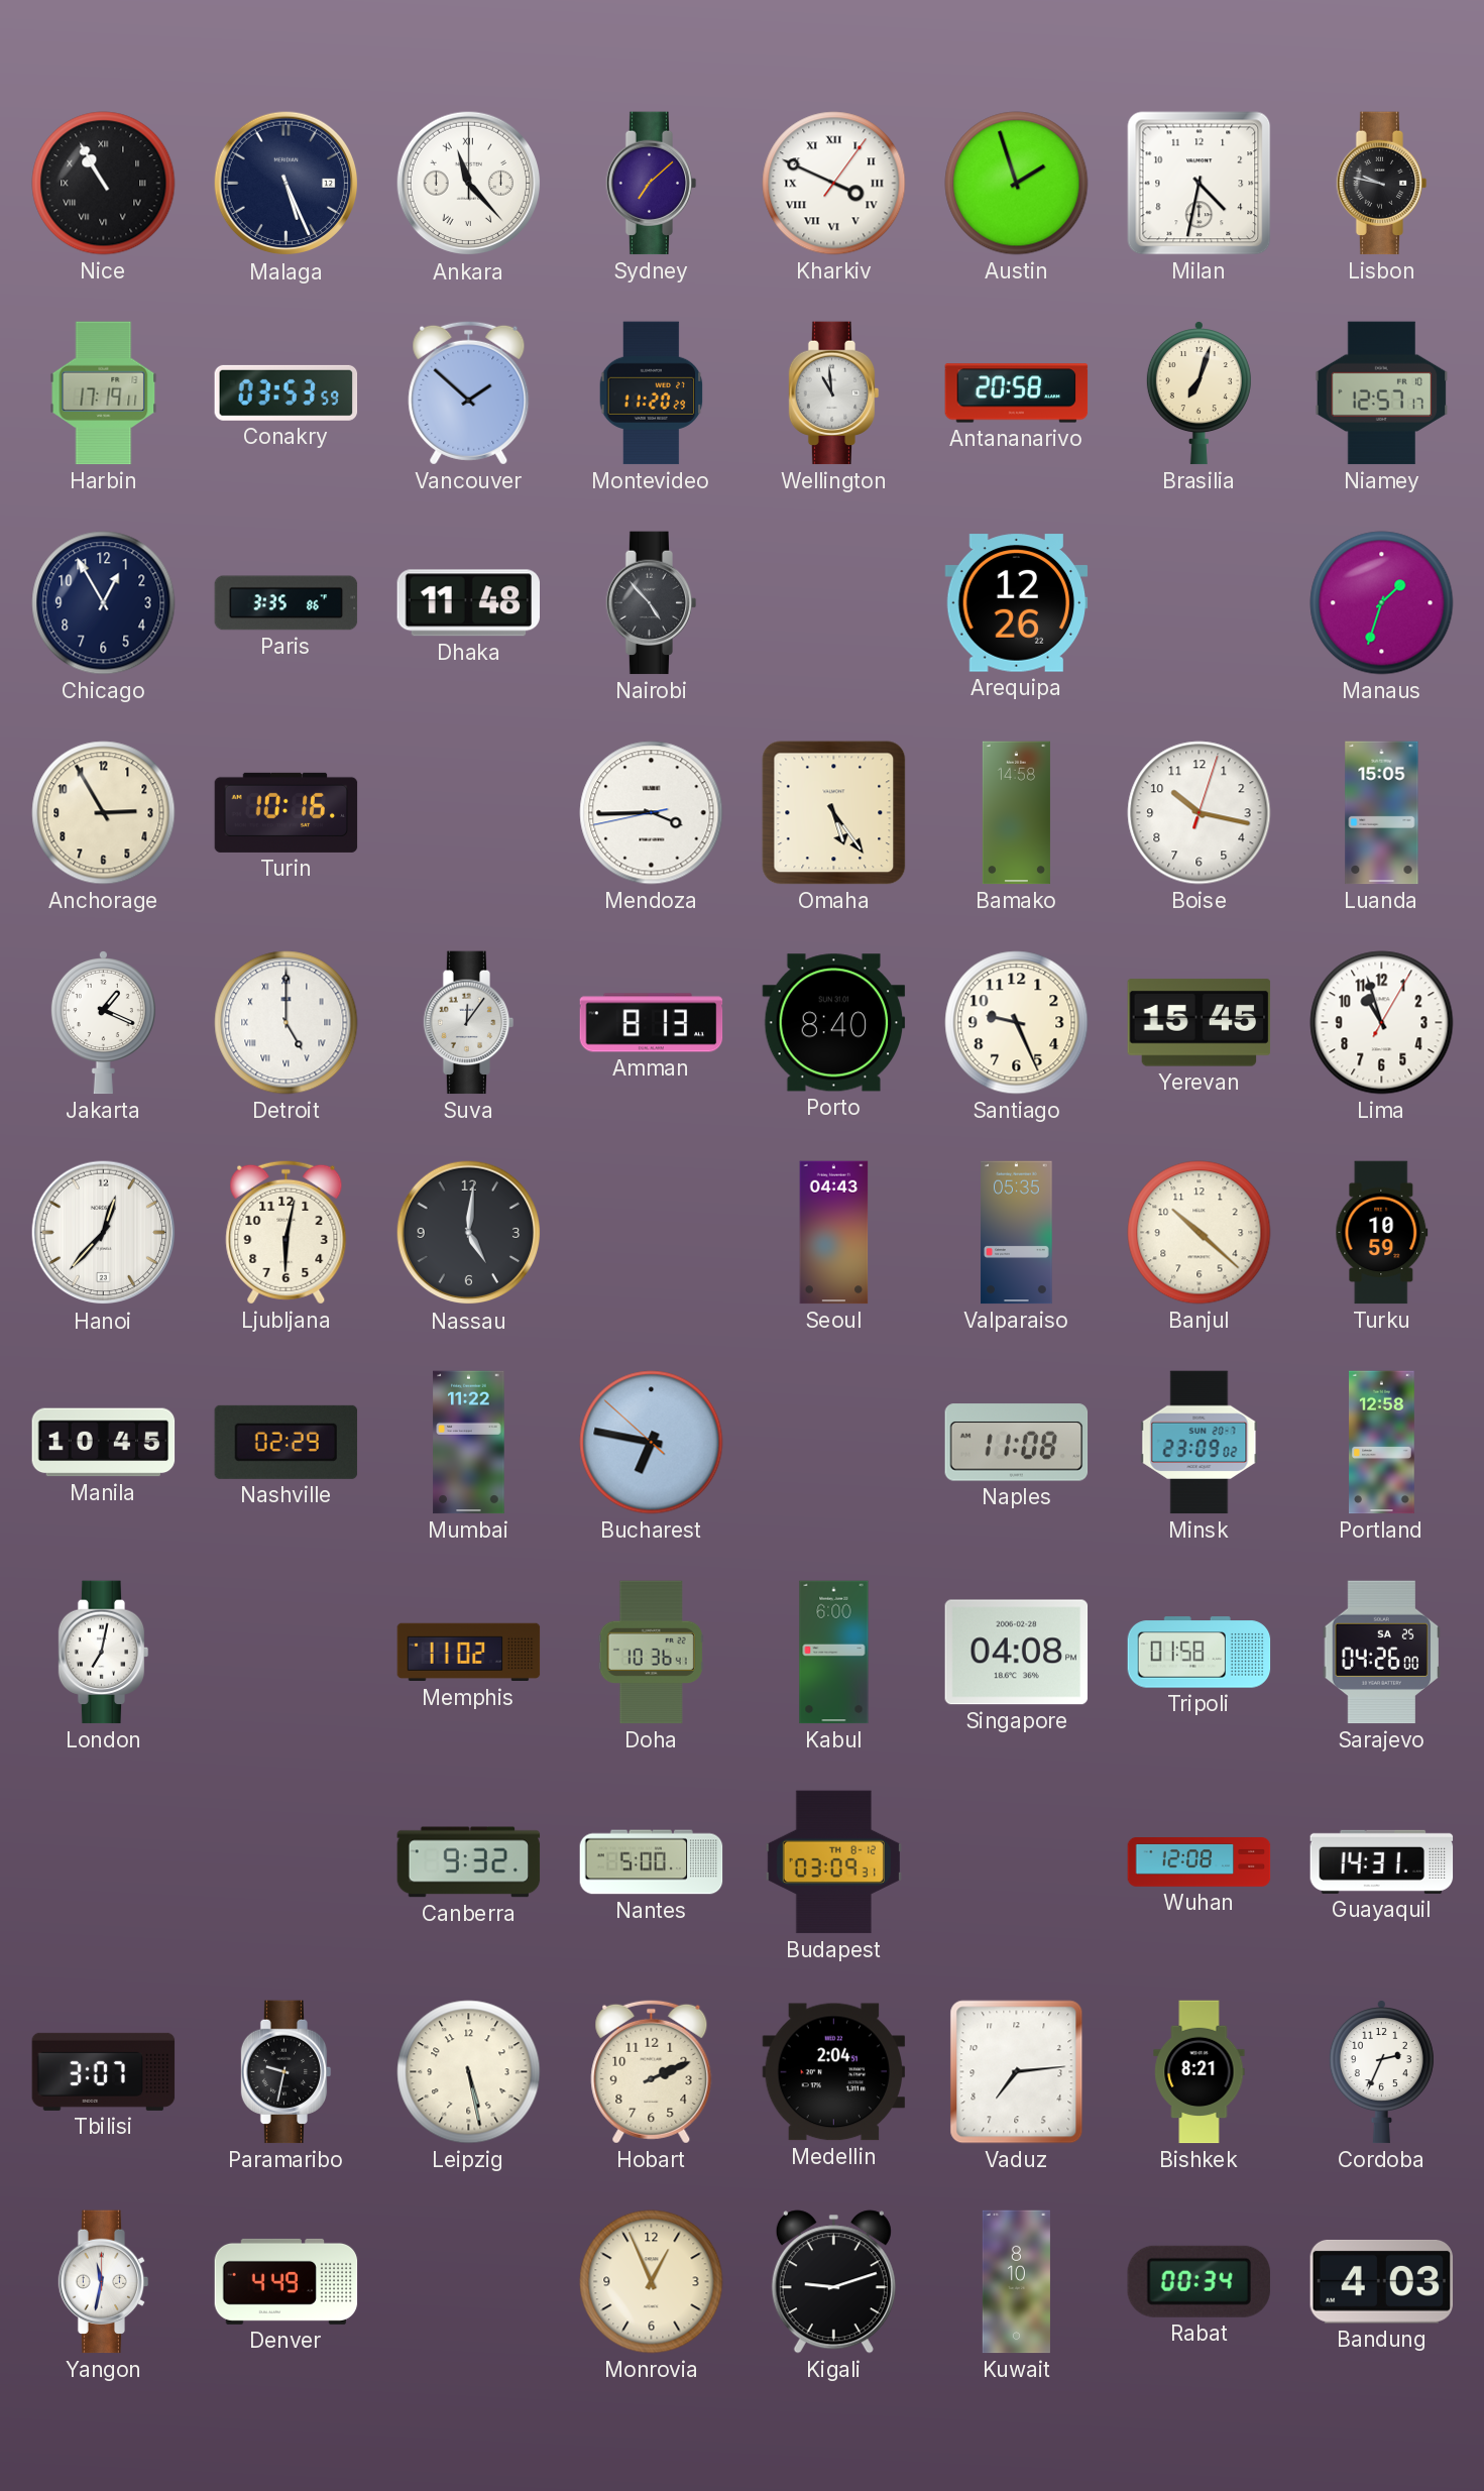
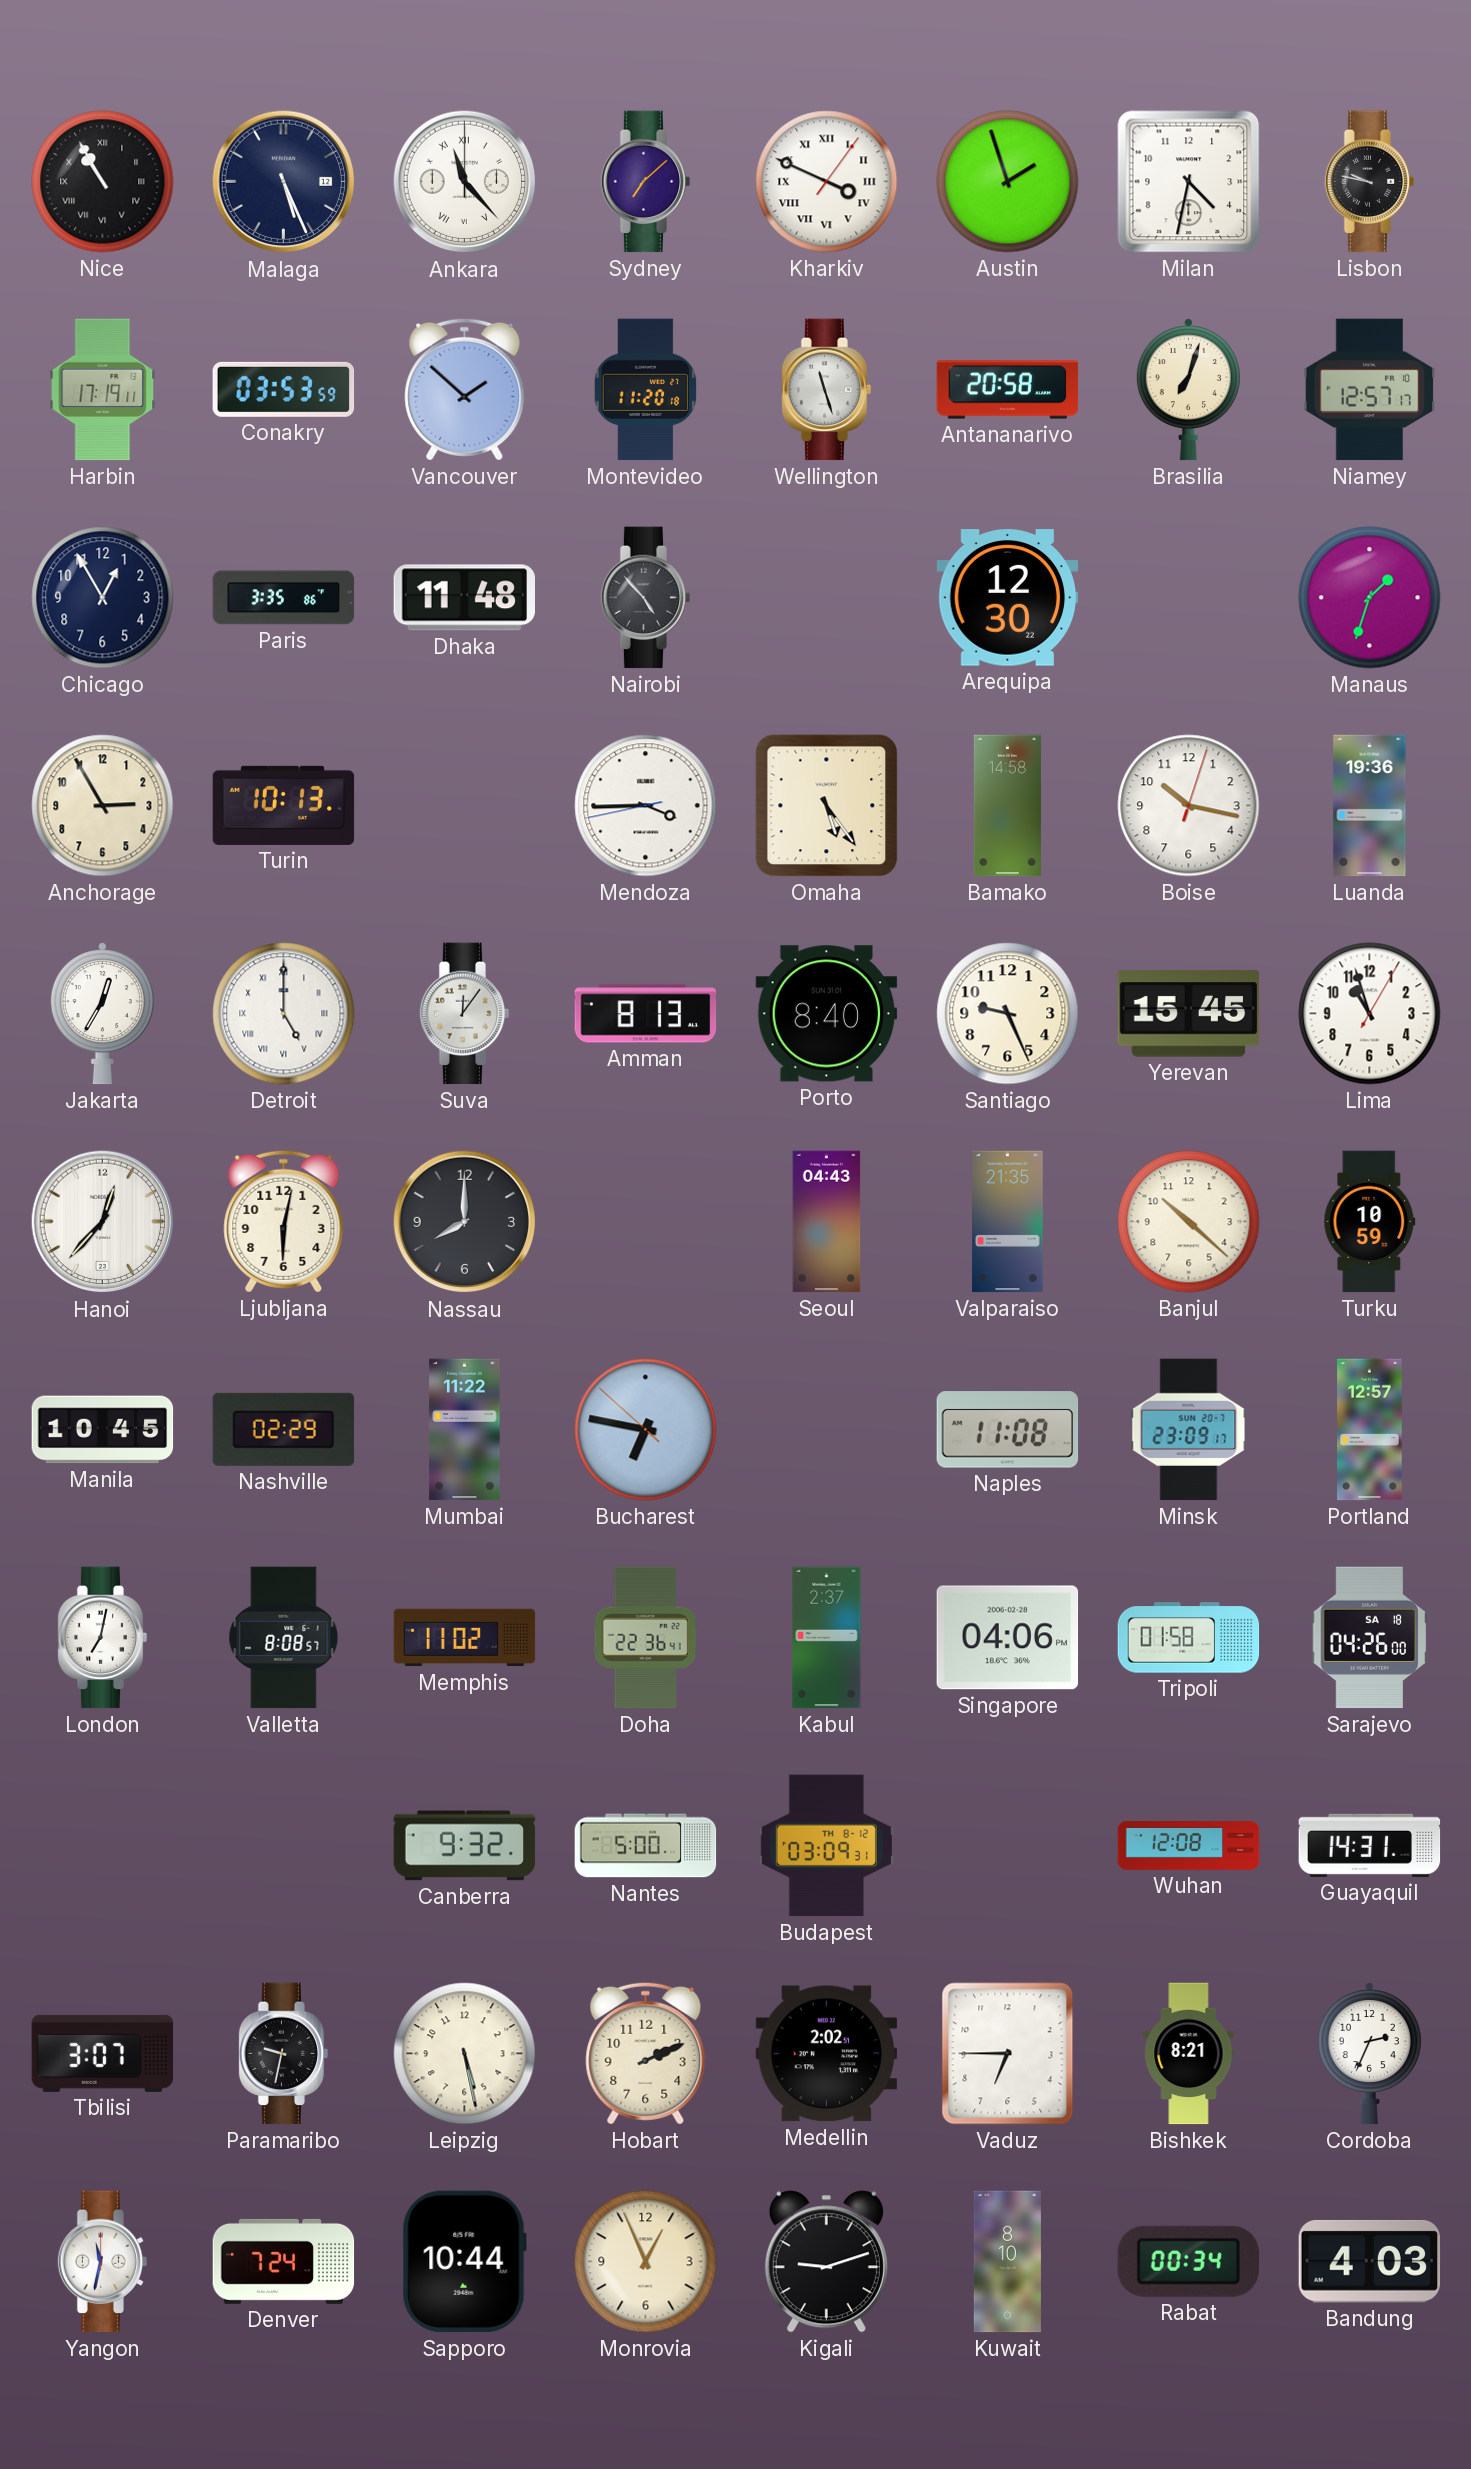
Montevideo: 11:20:29 -> 11:20:18 (646, 390)
Wellington: 10:59 -> 11:27 (827, 390)
Arequipa: 12:26 -> 12:30 (1008, 598)
Turin: 10:16 -> 10:13 (284, 805)
Luanda: 15:05 -> 19:36 (1370, 806)
Jakarta: 1:19 -> 12:35 (102, 1013)
Nassau: 5:01 -> 8:00 (465, 1222)
Valparaiso: 05:35 -> 21:35 (1008, 1222)
Minsk: 23:09:02 -> 23:09:17 (1189, 1430)
Portland: 12:58 -> 12:57 (1370, 1430)
Valletta: none -> 8:08 (284, 1638)
Doha: 10:36 -> 22:36 (645, 1638)
Kabul: 6:00 -> 2:37 (827, 1638)
Singapore: 04:08 -> 04:06 (1008, 1638)
Sarajevo date: SA 25 -> SA 18 (1370, 1638)
Medellin: 2:04 -> 2:02 (827, 2054)
Vaduz: 7:14 -> 6:45 (1008, 2054)
Denver: 4:49 -> 7:24 (284, 2261)
Sapporo: none -> 10:44 (464, 2262)
